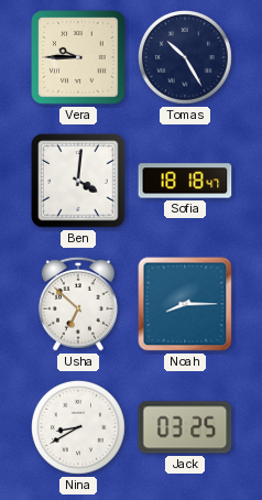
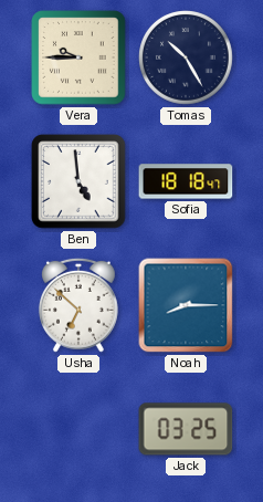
Ben: 4:01 -> 4:59 (78, 181)
Nina: 8:40 -> none (79, 428)
